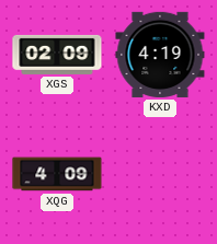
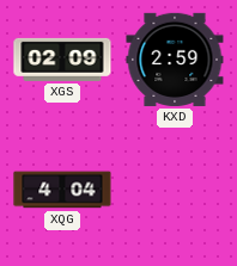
KXD: 4:19 -> 2:59 (175, 60)
XQG: 4:09 -> 4:04 (62, 190)
